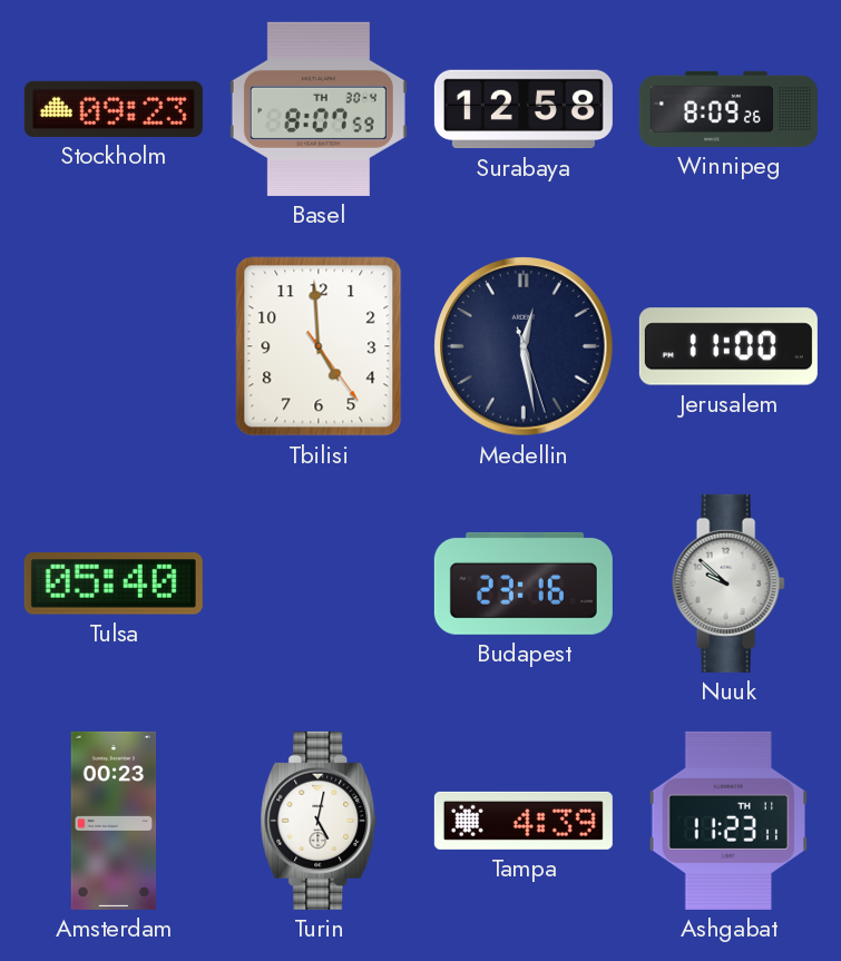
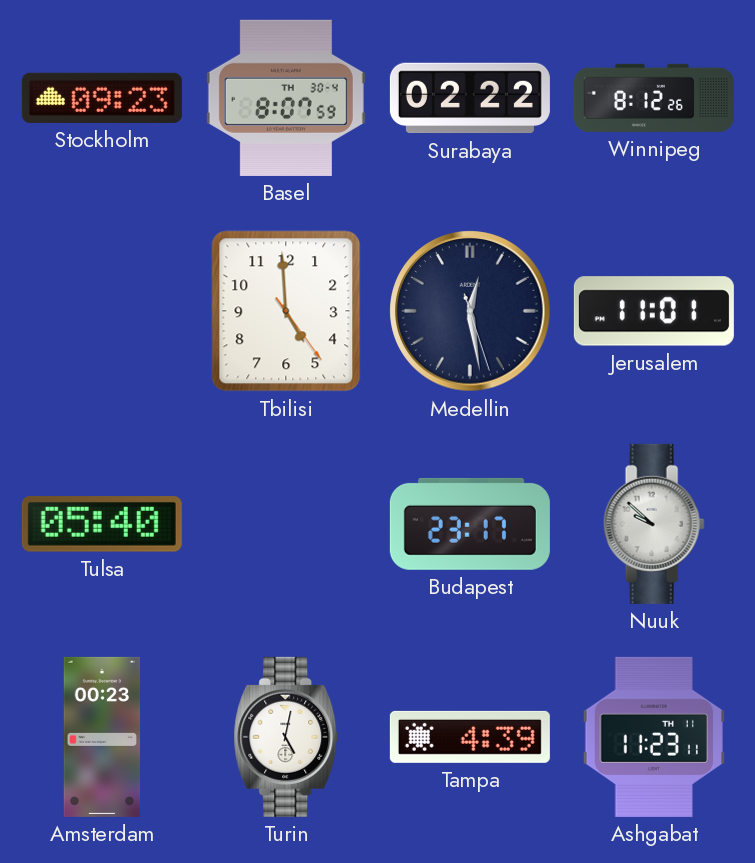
Surabaya: 12:58 -> 02:22 (470, 98)
Winnipeg: 8:09 -> 8:12 (654, 98)
Jerusalem: 11:00 -> 11:01 (654, 311)
Budapest: 23:16 -> 23:17 (470, 524)
